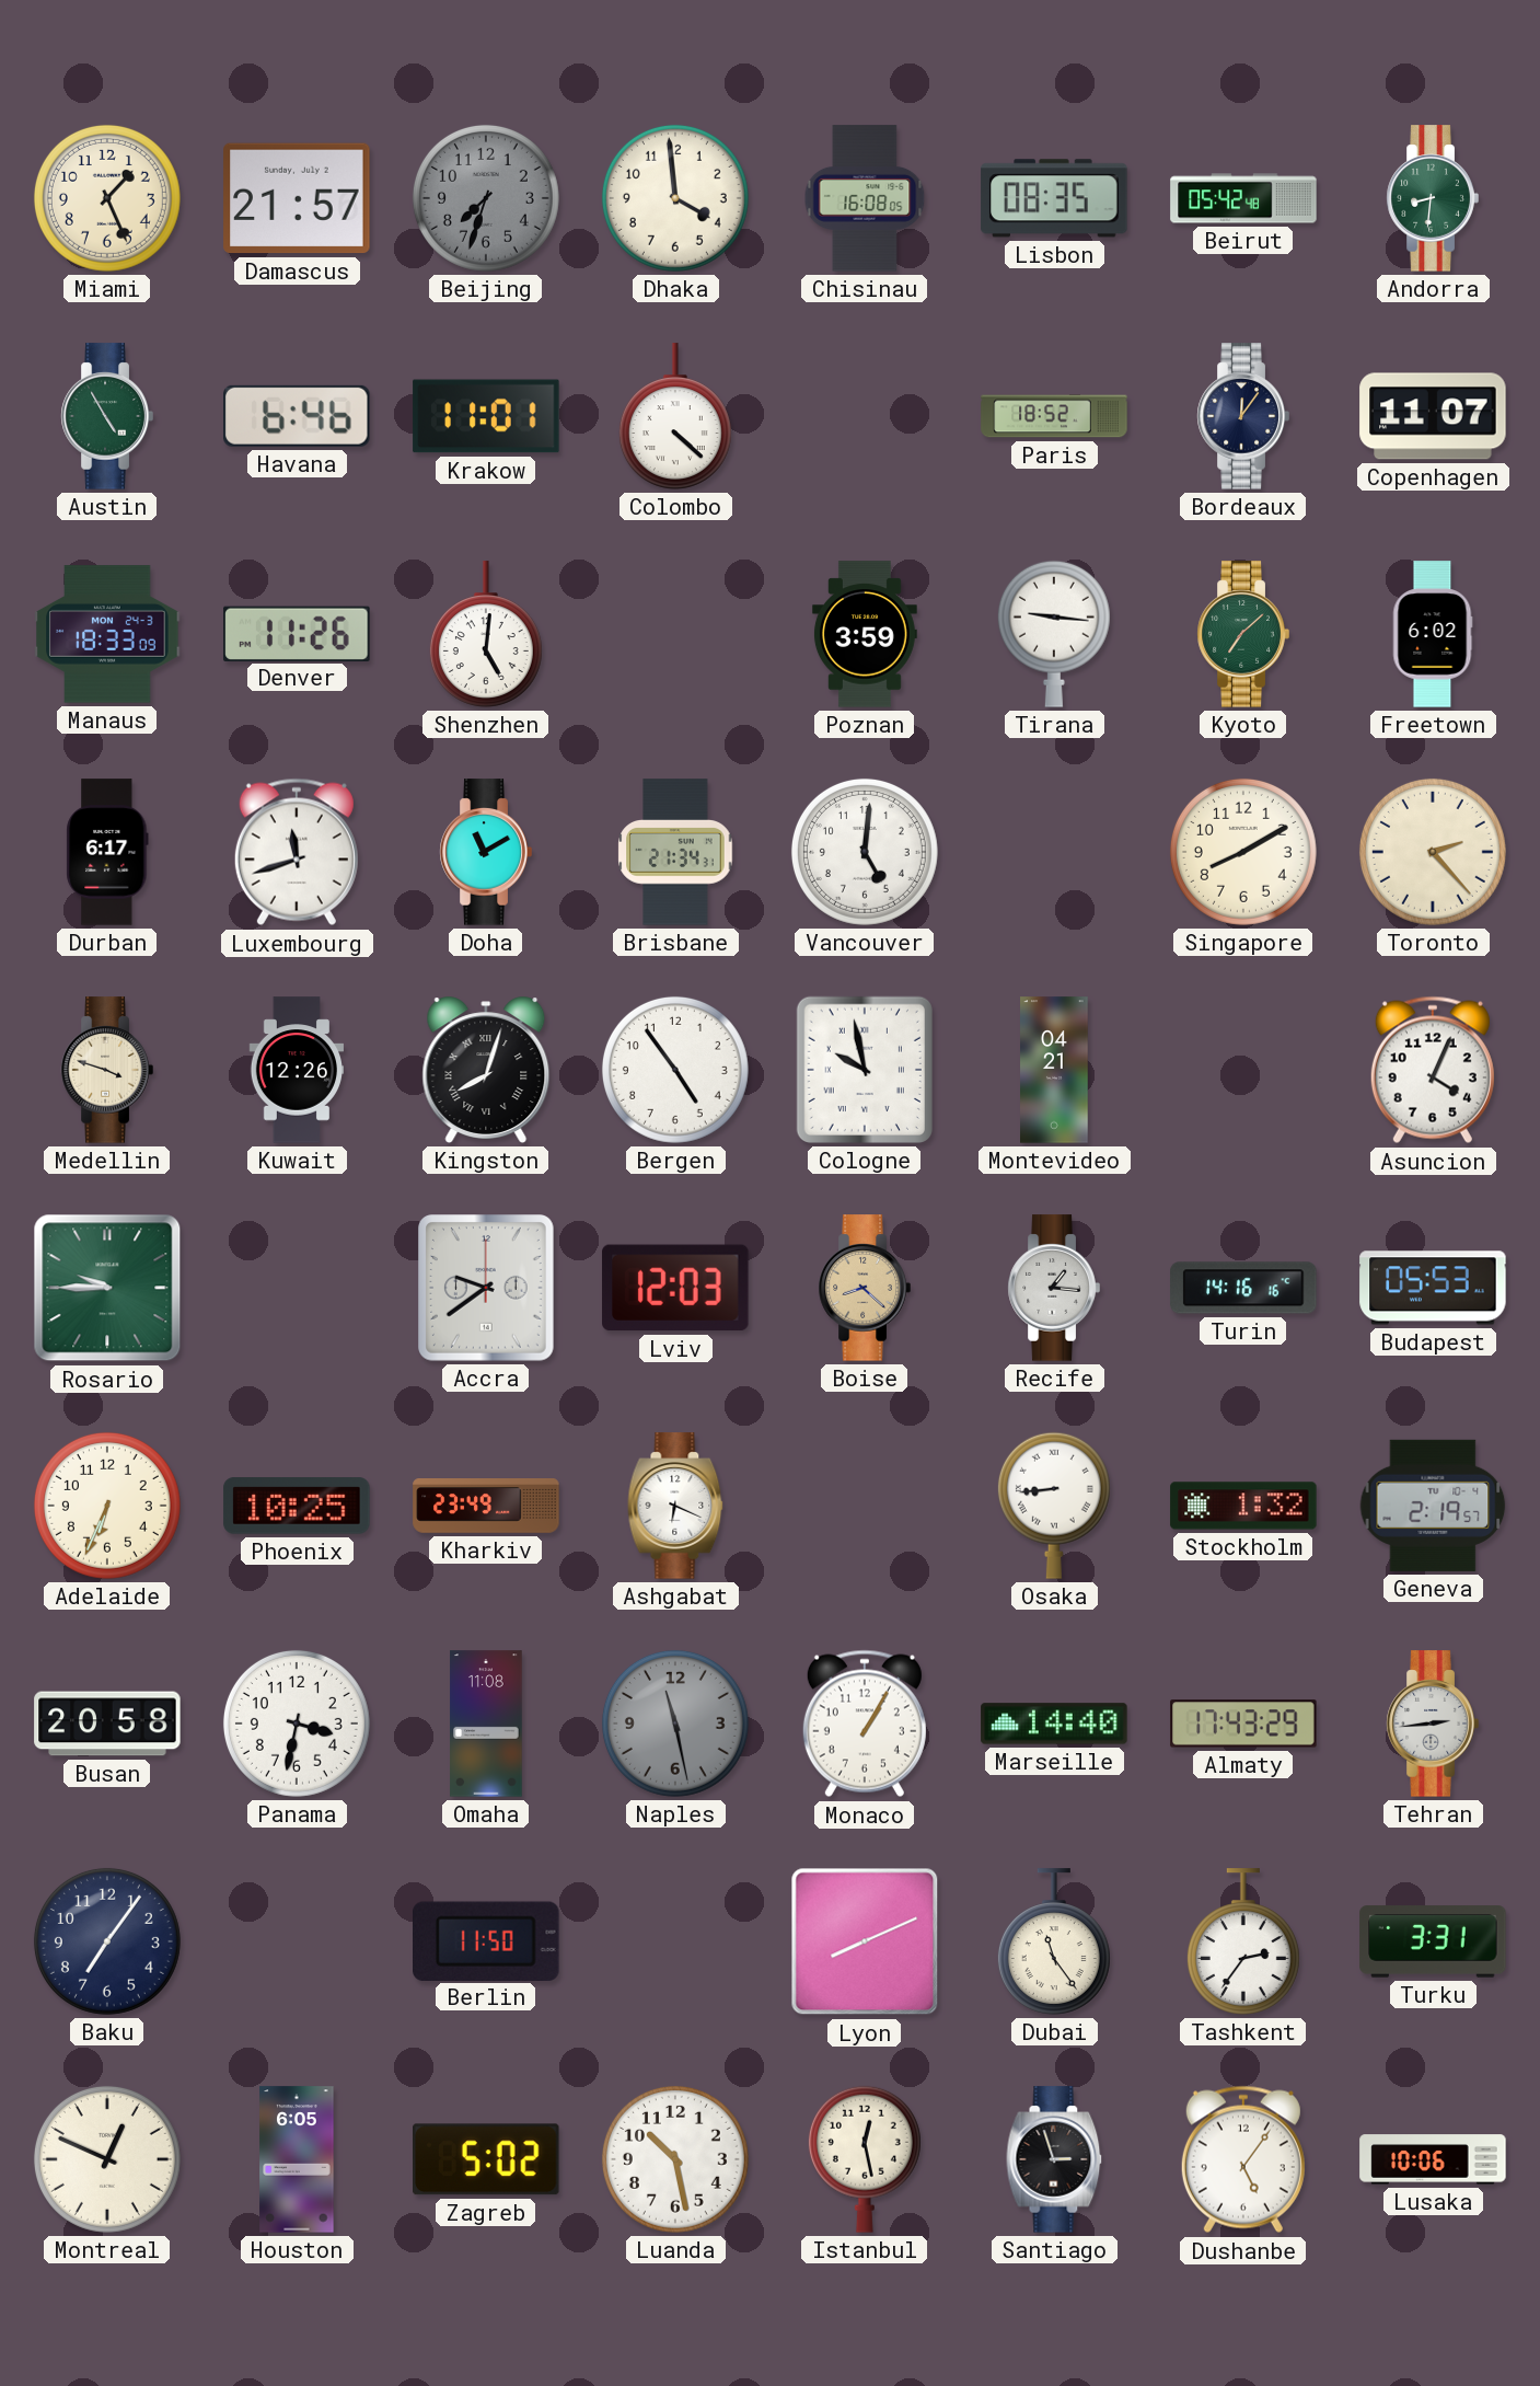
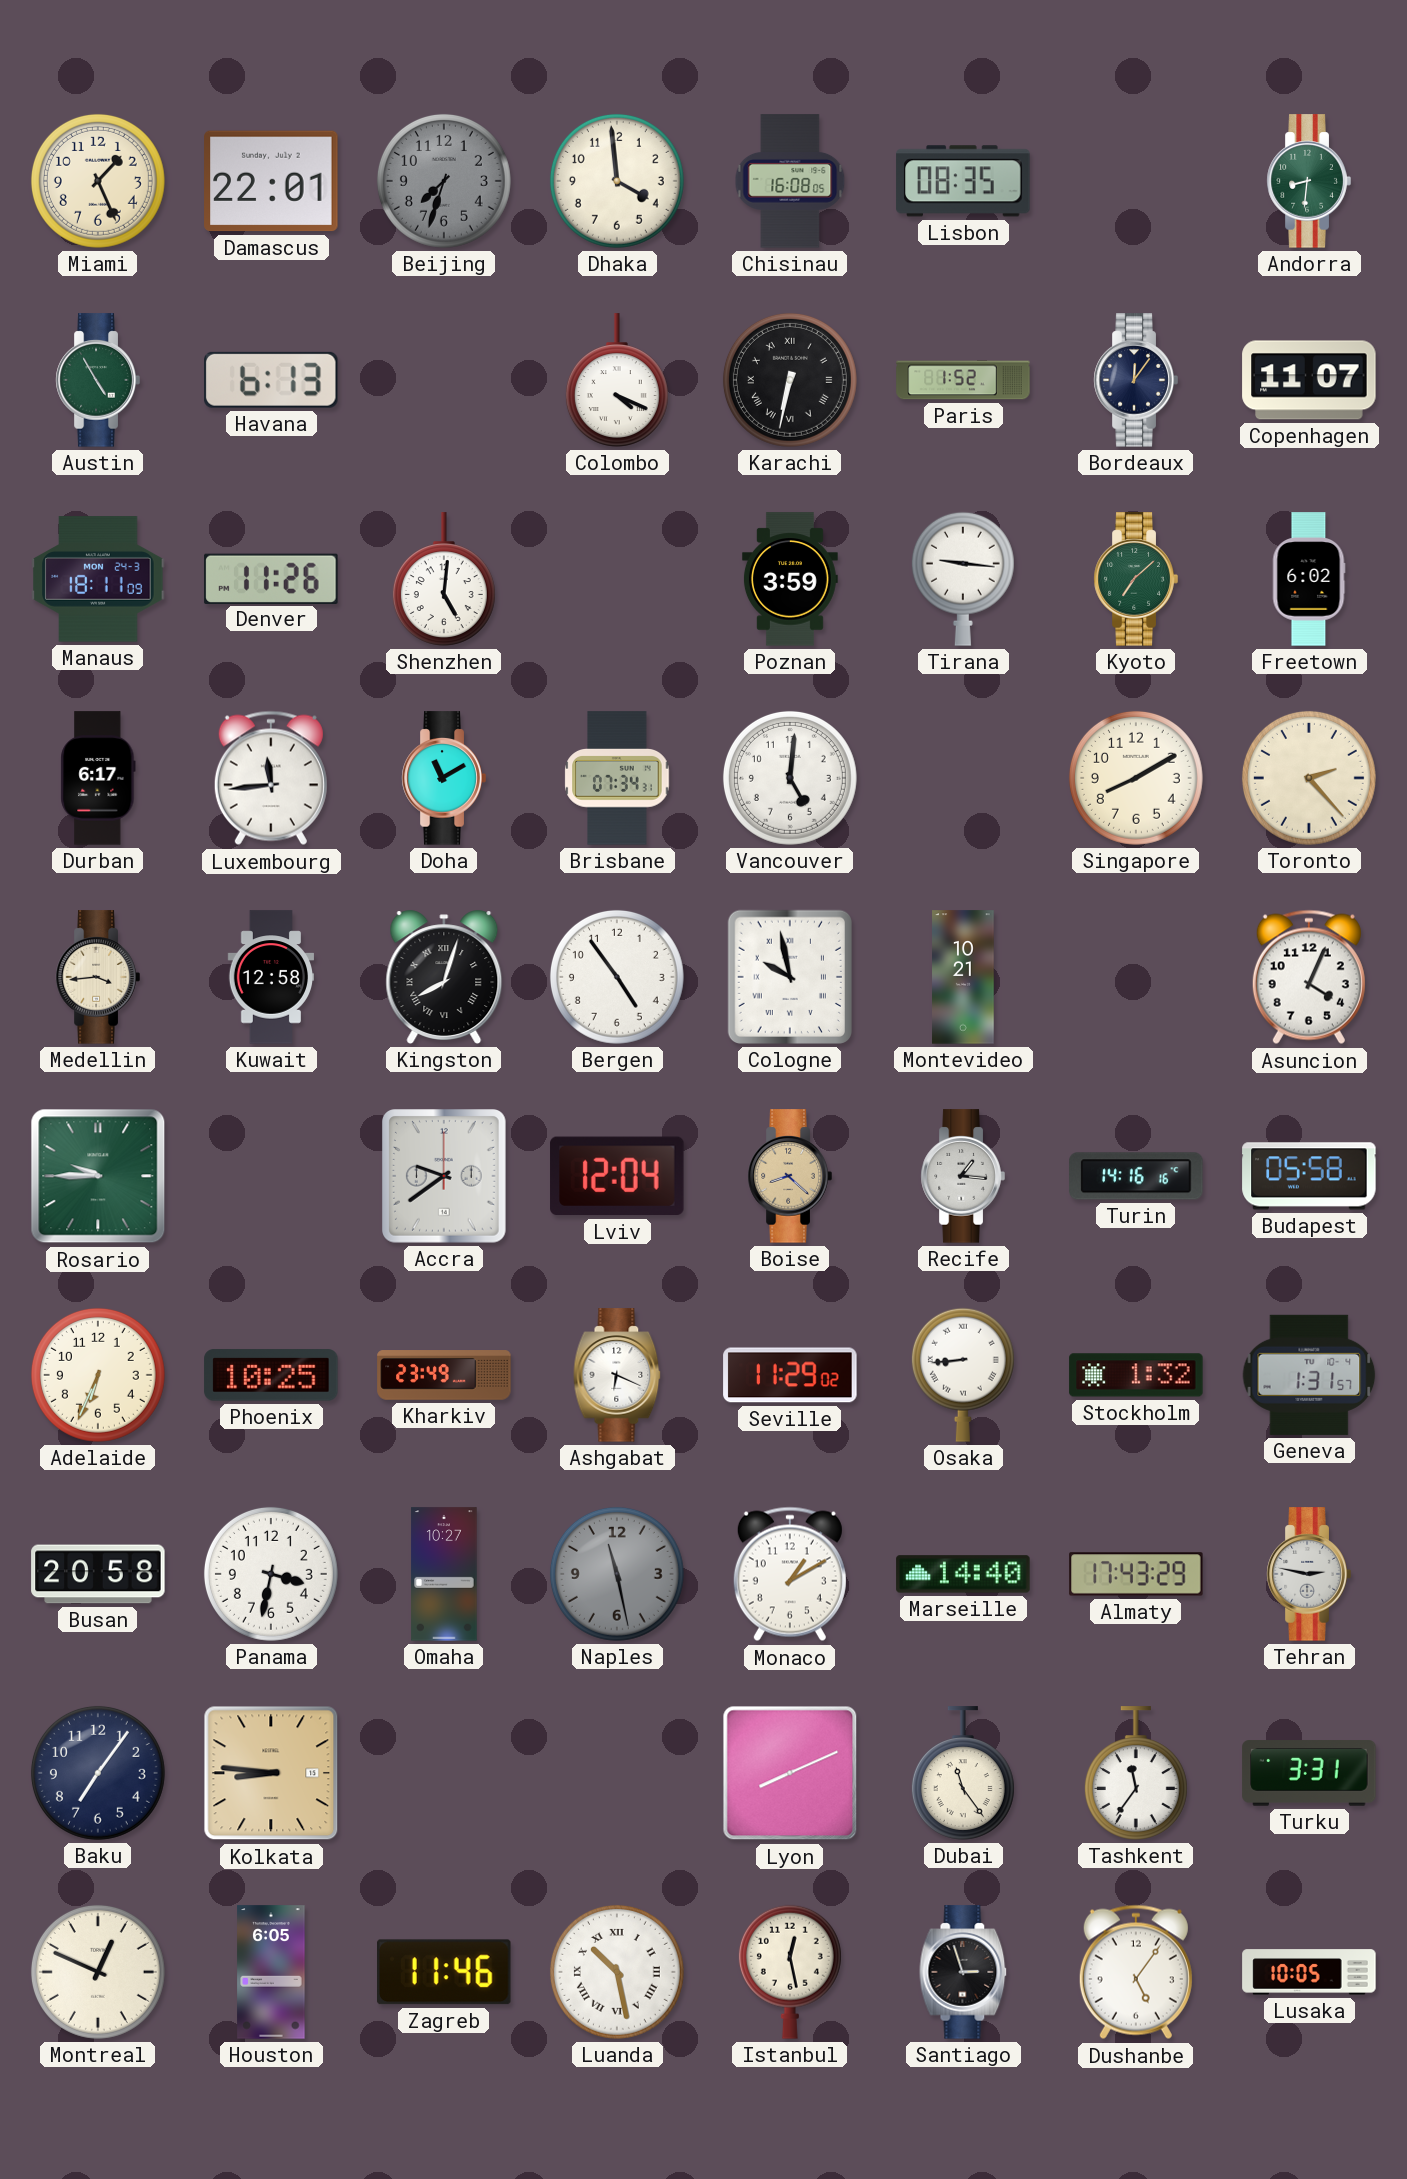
Damascus: 21:57 -> 22:01 (271, 181)
Beirut: 05:42 -> none (1243, 198)
Havana: 6:46 -> 6:13 (272, 380)
Krakow: 11:01 -> none (486, 416)
Colombo: 4:22 -> 4:19 (617, 380)
Karachi: none -> 6:32 (790, 380)
Paris: 18:52 -> 1:52 (963, 380)
Manaus: 18:33 -> 18:11 (98, 579)
Luxembourg: 11:42 -> 11:44 (271, 778)
Brisbane: 21:34 -> 07:34 (617, 778)
Medellin: 3:48 -> 3:44 (98, 977)
Kuwait: 12:26 -> 12:58 (270, 977)
Montevideo: 04:21 -> 10:21 (963, 977)
Lviv: 12:03 -> 12:04 (617, 1176)
Budapest: 05:53 -> 05:58 (1309, 1176)
Seville: none -> 11:29 (790, 1375)
Geneva: 2:19 -> 1:31 (1309, 1375)
Omaha: 11:08 -> 10:27 (444, 1574)
Monaco: 1:05 -> 1:10 (790, 1574)
Tehran: 2:44 -> 2:47 (1309, 1574)
Kolkata: none -> 8:46 (271, 1773)
Berlin: 11:50 -> none (487, 1940)
Tashkent: 2:36 -> 11:36 (1136, 1773)
Zagreb: 5:02 -> 11:46 (445, 1972)
Luanda numerals: Arabic -> Roman (617, 1972)
Lusaka: 10:06 -> 10:05 (1309, 1972)
